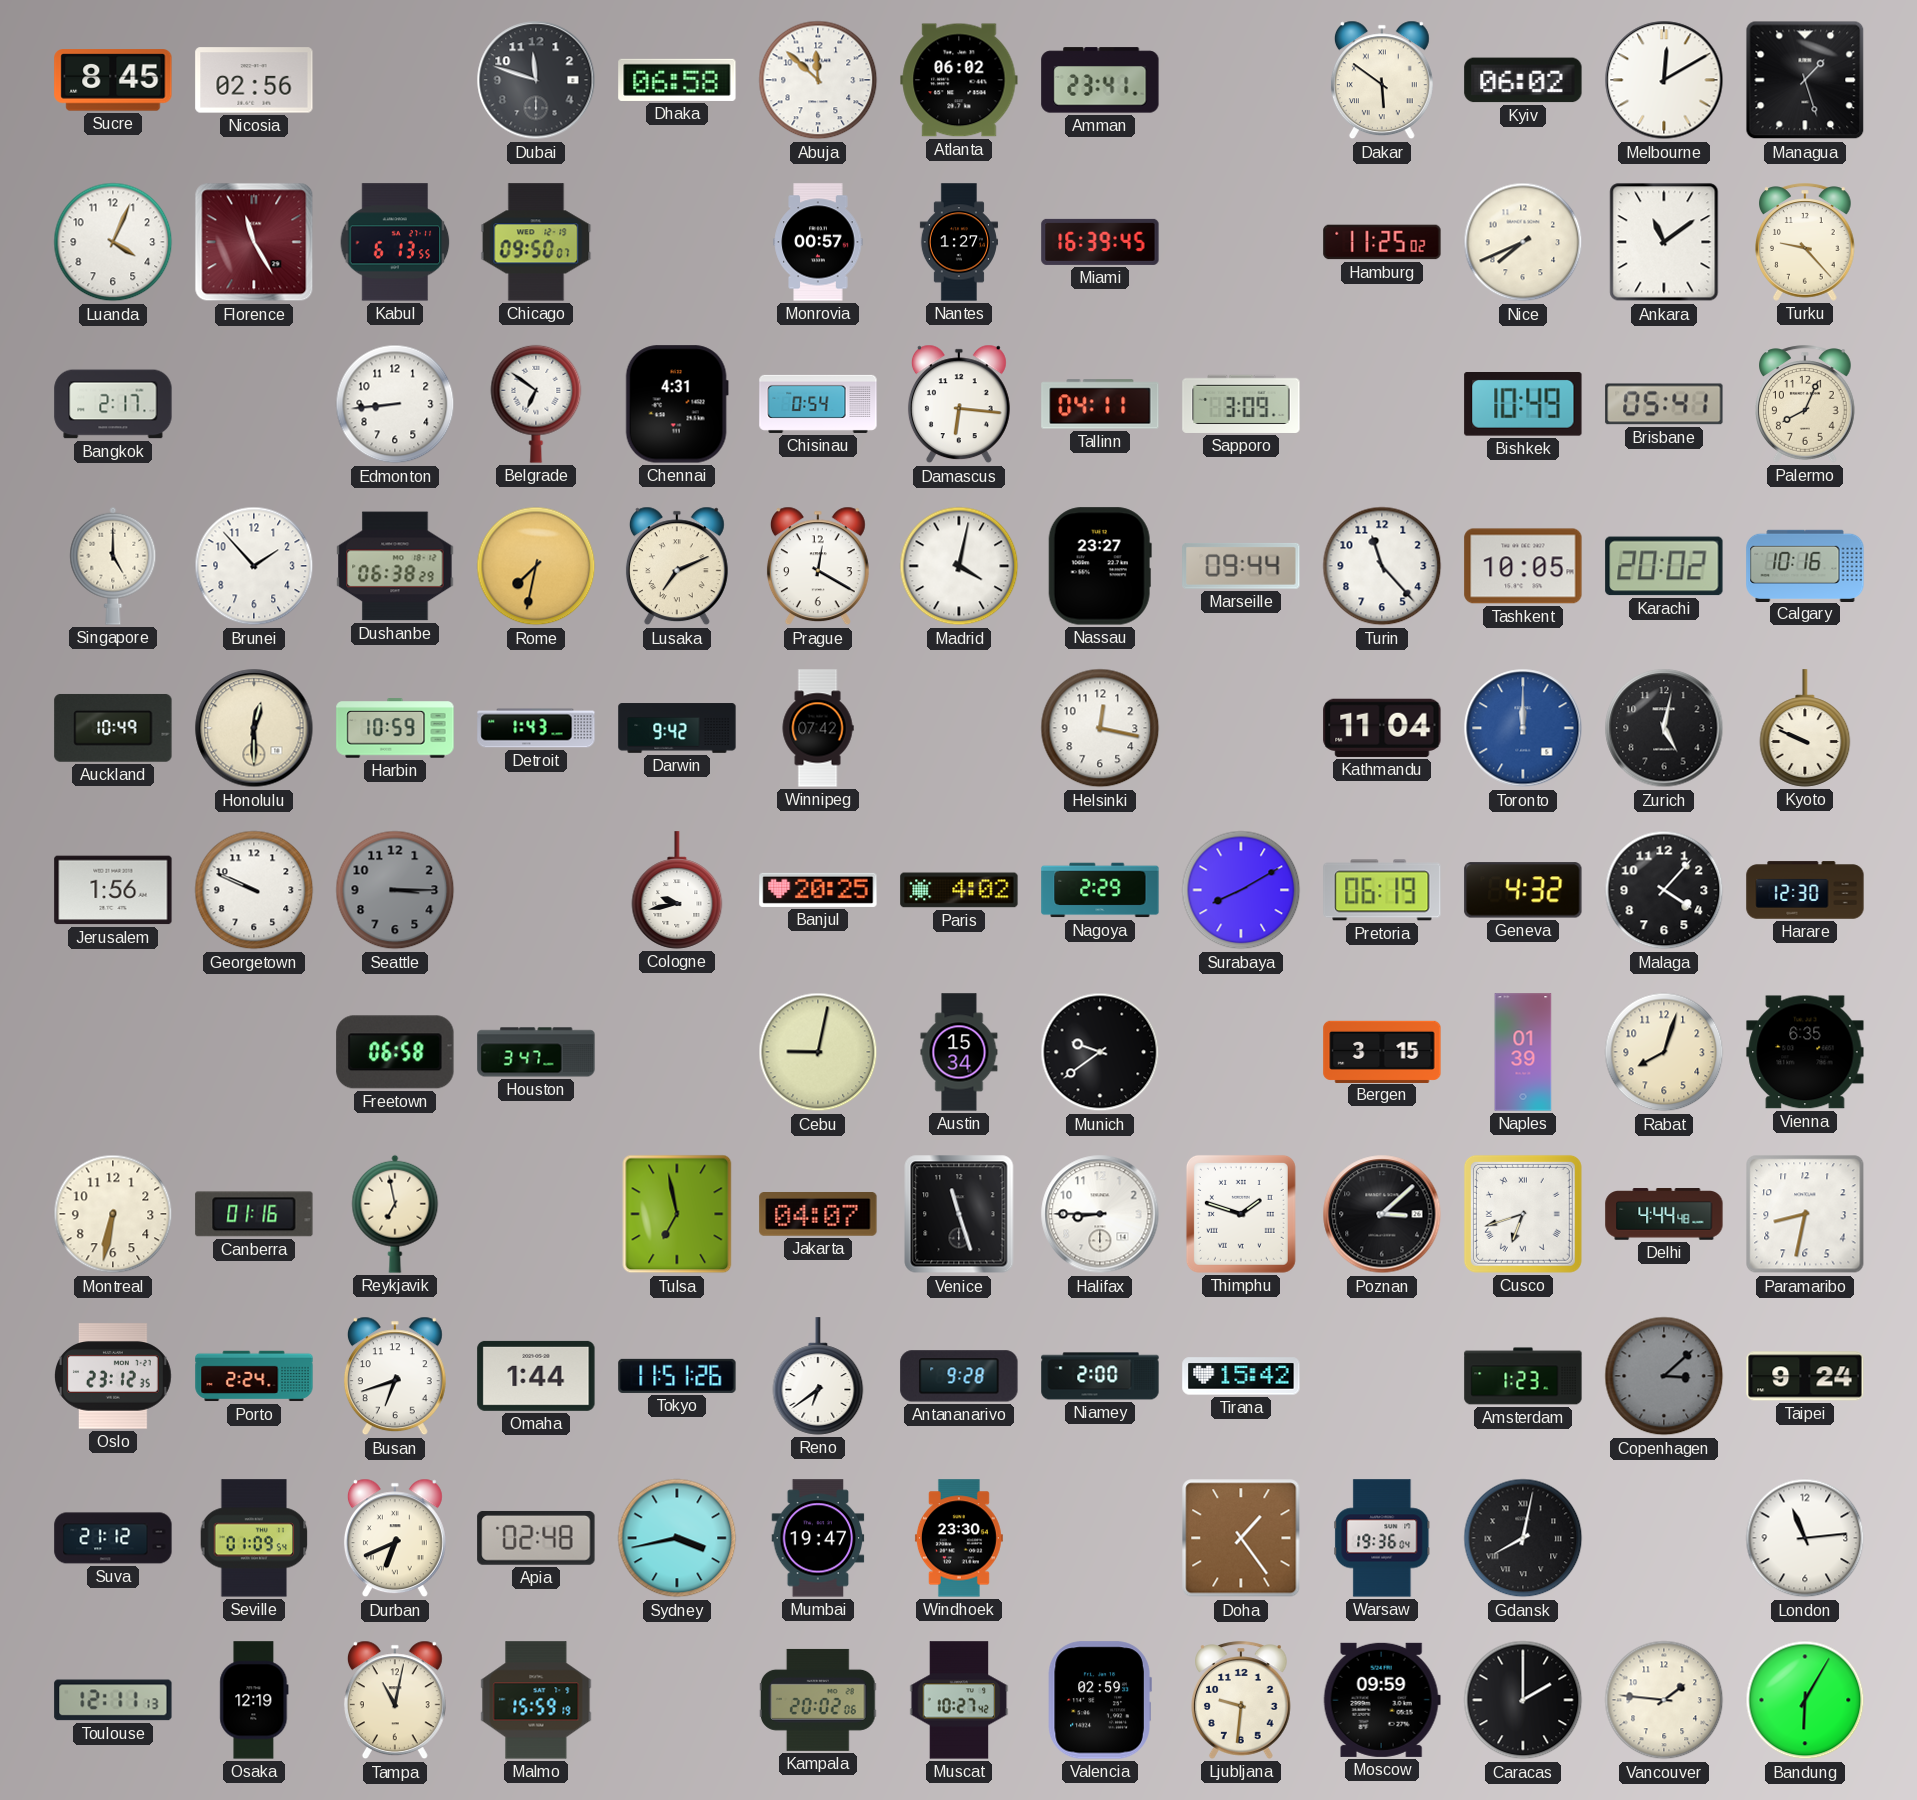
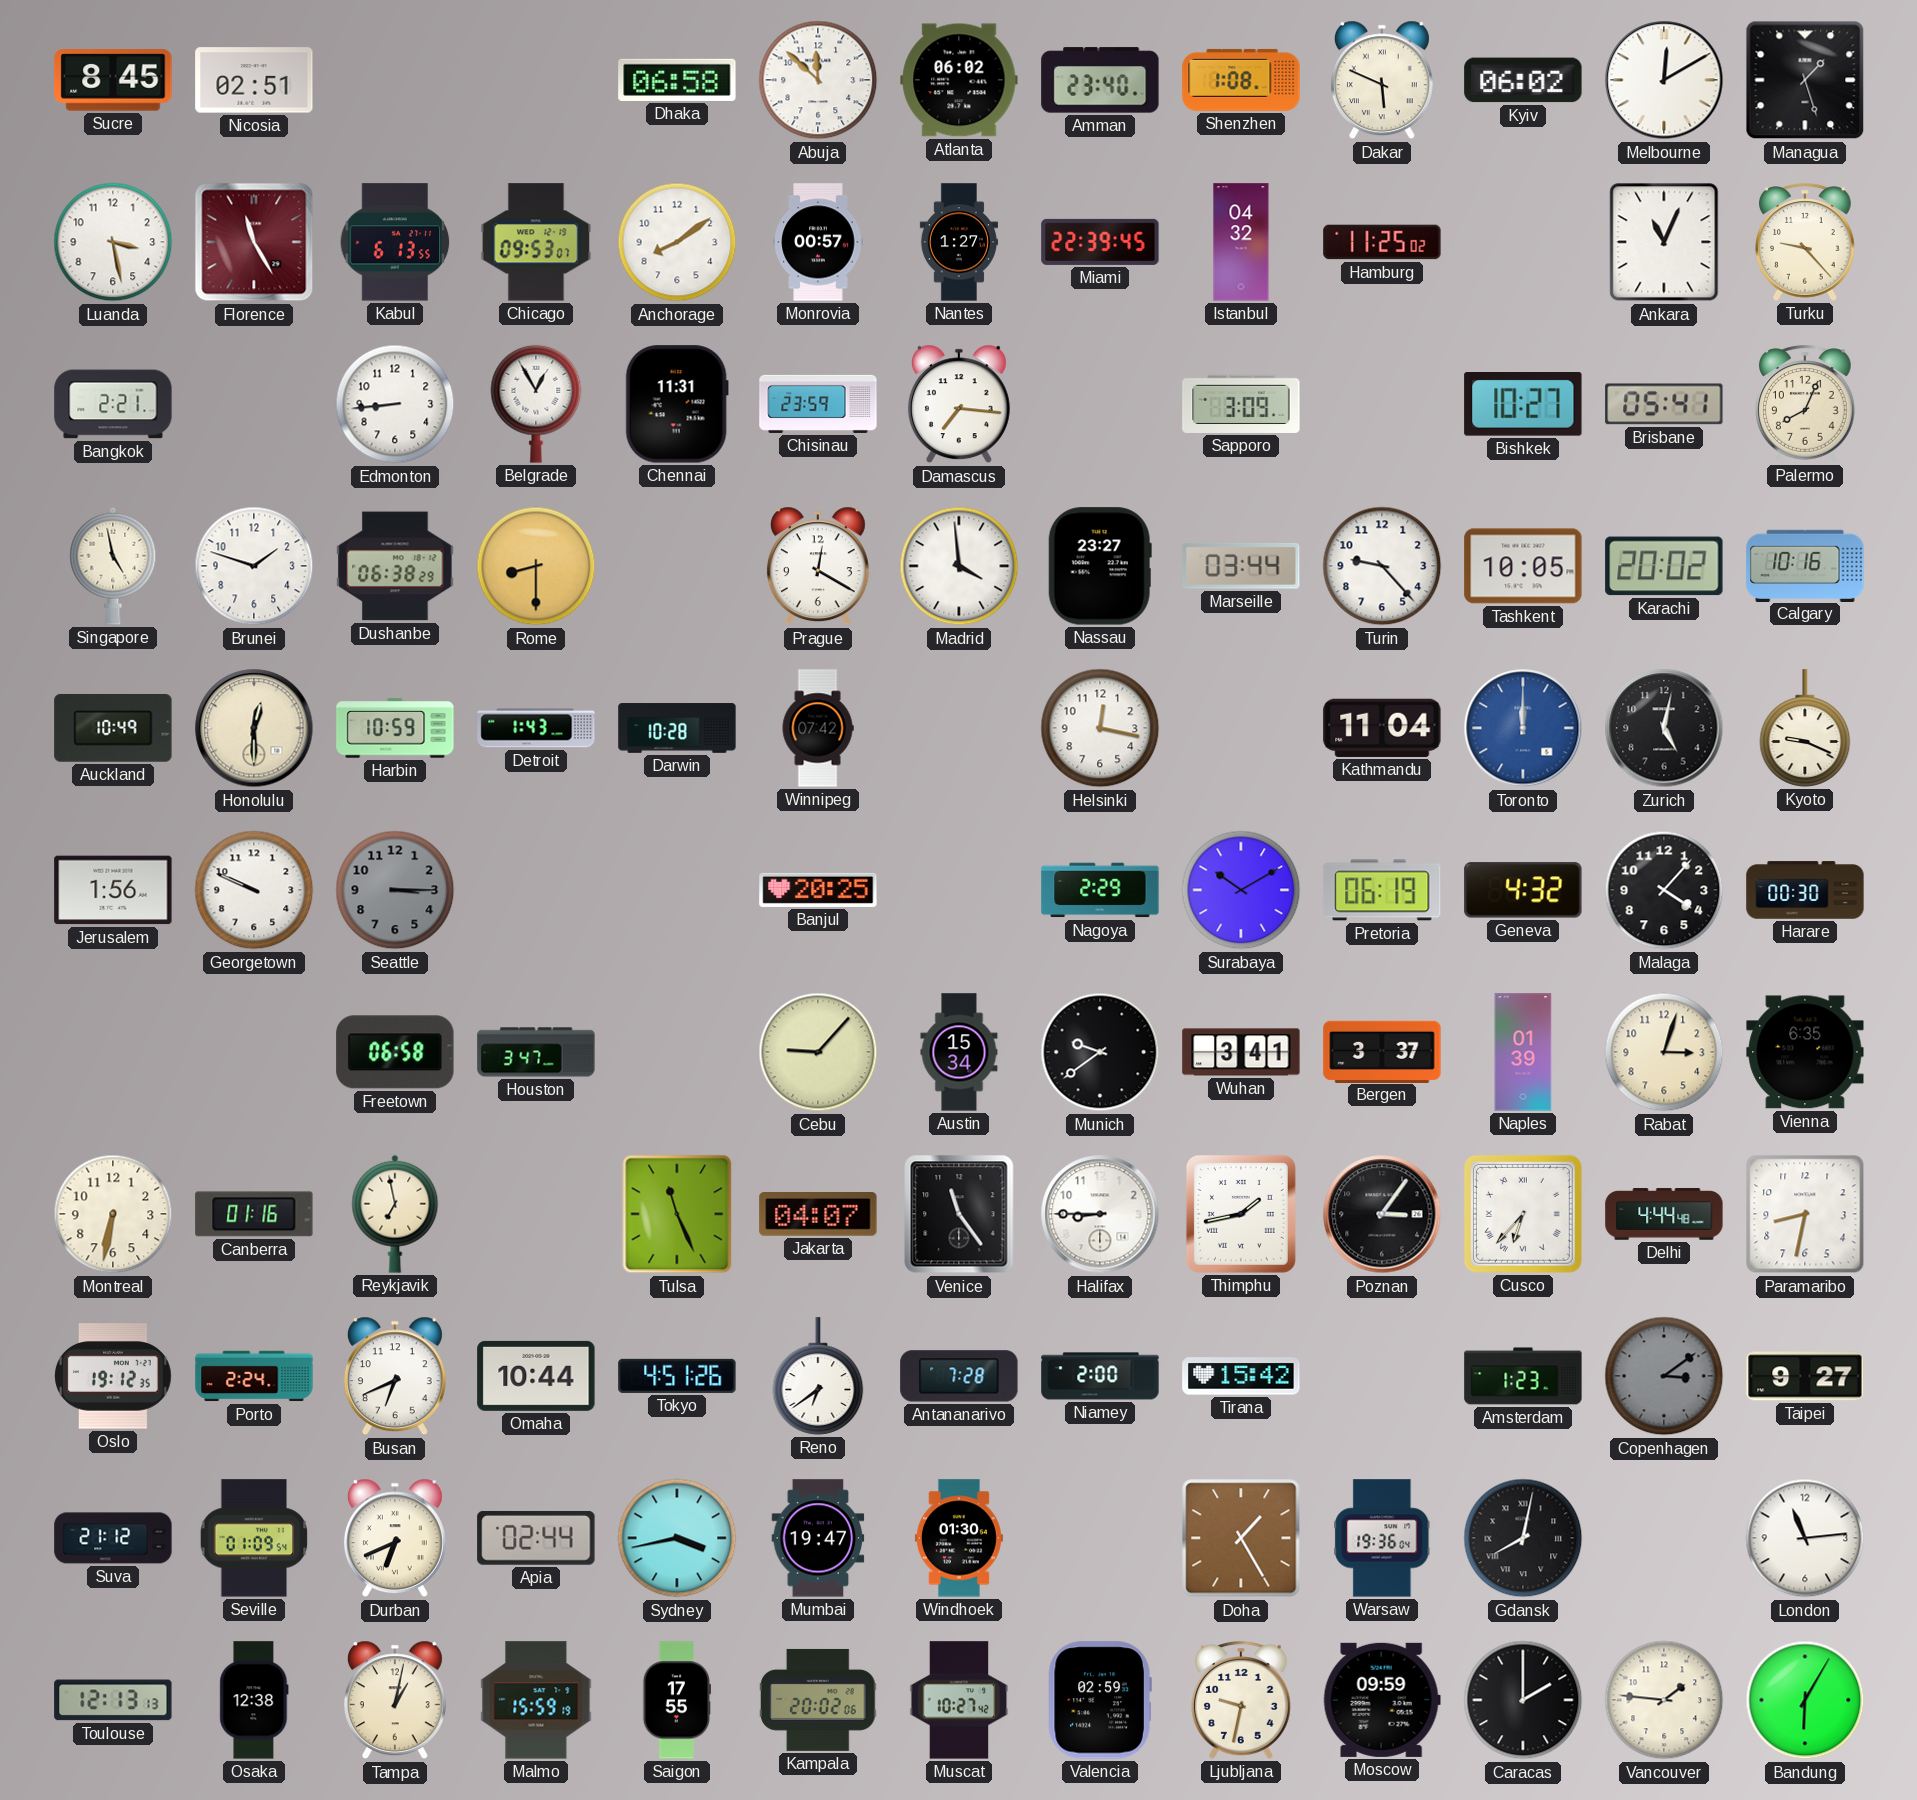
Nicosia: 02:56 -> 02:51 (254, 80)
Dubai: 11:48 -> none (536, 80)
Amman: 23:41 -> 23:40 (1100, 80)
Shenzhen: none -> 1:08 (1241, 80)
Dakar: 5:51 -> 5:49 (1382, 80)
Luanda: 4:04 -> 3:28 (113, 242)
Chicago: 09:50 -> 09:53 (536, 242)
Anchorage: none -> 8:09 (677, 242)
Miami: 16:39 -> 22:39 (1100, 242)
Istanbul: none -> 04:32 (1241, 242)
Nice: 7:41 -> none (1523, 242)
Ankara: 11:09 -> 11:04 (1664, 242)
Bangkok: 2:17 -> 2:21 (113, 404)
Belgrade: 6:51 -> 12:55 (536, 404)
Chennai: 4:31 -> 11:31 (677, 404)
Chisinau: 0:54 -> 23:59 (818, 404)
Damascus: 6:16 -> 7:16 (959, 404)
Tallinn: 04:11 -> none (1100, 404)
Bishkek: 10:49 -> 10:27 (1523, 405)
Singapore: 5:00 -> 4:58 (113, 566)
Brunei: 1:53 -> 1:48 (254, 566)
Rome: 7:32 -> 8:30 (536, 566)
Lusaka: 7:11 -> none (677, 566)
Madrid: 4:02 -> 3:59 (959, 566)
Marseille: 09:44 -> 03:44 (1241, 566)
Turin: 11:23 -> 9:23 (1382, 566)
Darwin: 9:42 -> 10:28 (677, 728)
Kyoto: 9:49 -> 9:19 (1805, 728)
Cologne: 9:43 -> none (677, 890)
Paris: 4:02 -> none (959, 890)
Surabaya: 8:10 -> 10:10 (1241, 890)
Harare: 12:30 -> 00:30 (1805, 890)
Cebu: 9:02 -> 9:07 (818, 1052)
Wuhan: none -> 3:41 (1241, 1052)
Bergen: 3:15 -> 3:37 (1382, 1051)
Rabat: 8:03 -> 3:03 (1664, 1052)
Tulsa: 6:58 -> 11:26 (677, 1214)
Venice: 11:27 -> 11:24 (959, 1214)
Thimphu: 1:48 -> 1:43 (1241, 1214)
Poznan: 3:08 -> 3:06 (1382, 1214)
Cusco: 6:42 -> 6:37 (1523, 1214)
Oslo: 23:12 -> 19:12 (113, 1376)
Busan: 6:42 -> 6:41 (395, 1376)
Omaha: 1:44 -> 10:44 (536, 1376)
Tokyo: 11:51 -> 4:51 (677, 1376)
Antananarivo: 9:28 -> 7:28 (959, 1376)
Copenhagen: 3:08 -> 3:09 (1664, 1376)
Taipei: 9:24 -> 9:27 (1805, 1376)
Apia: 02:48 -> 02:44 (536, 1538)
Windhoek: 23:30 -> 01:30 (959, 1538)
Doha: 1:24 -> 1:25 (1241, 1538)
Toulouse: 12:11 -> 12:13 (113, 1700)
Osaka: 12:19 -> 12:38 (254, 1700)
Tampa: 11:02 -> 1:02 (395, 1700)
Saigon: none -> 17:55 (676, 1700)
Ljubljana: 9:31 -> 9:32 (1242, 1700)
